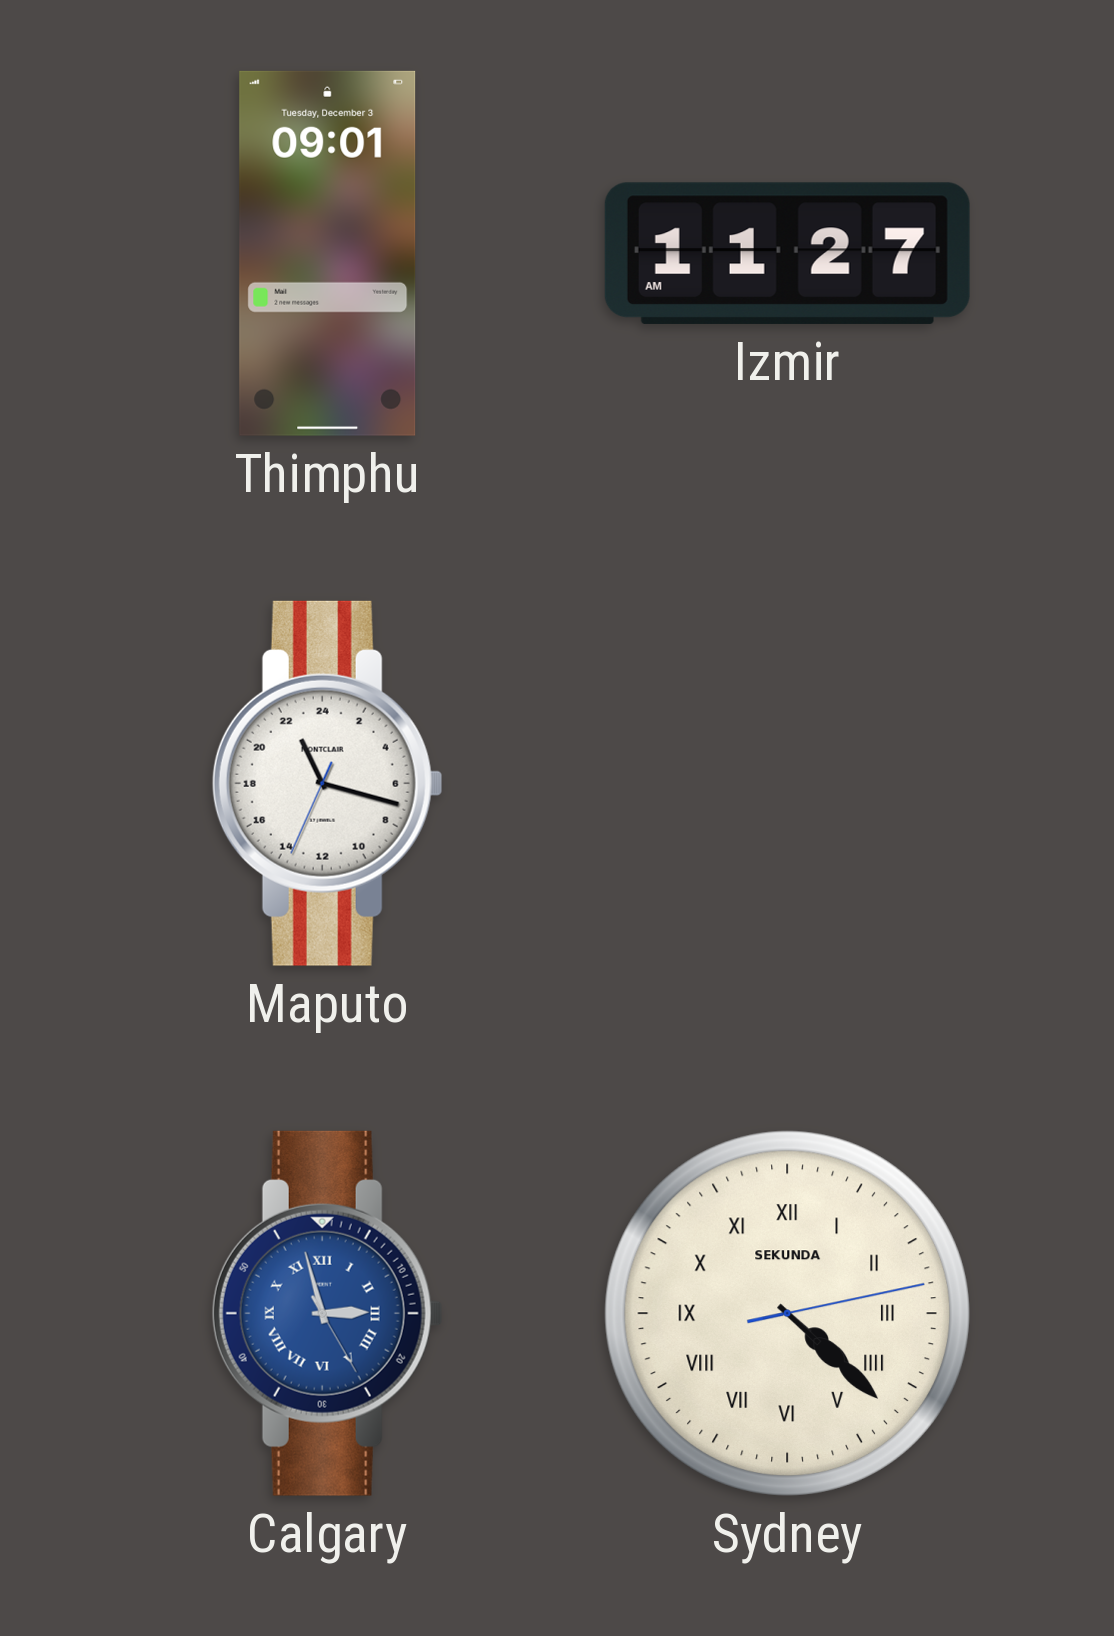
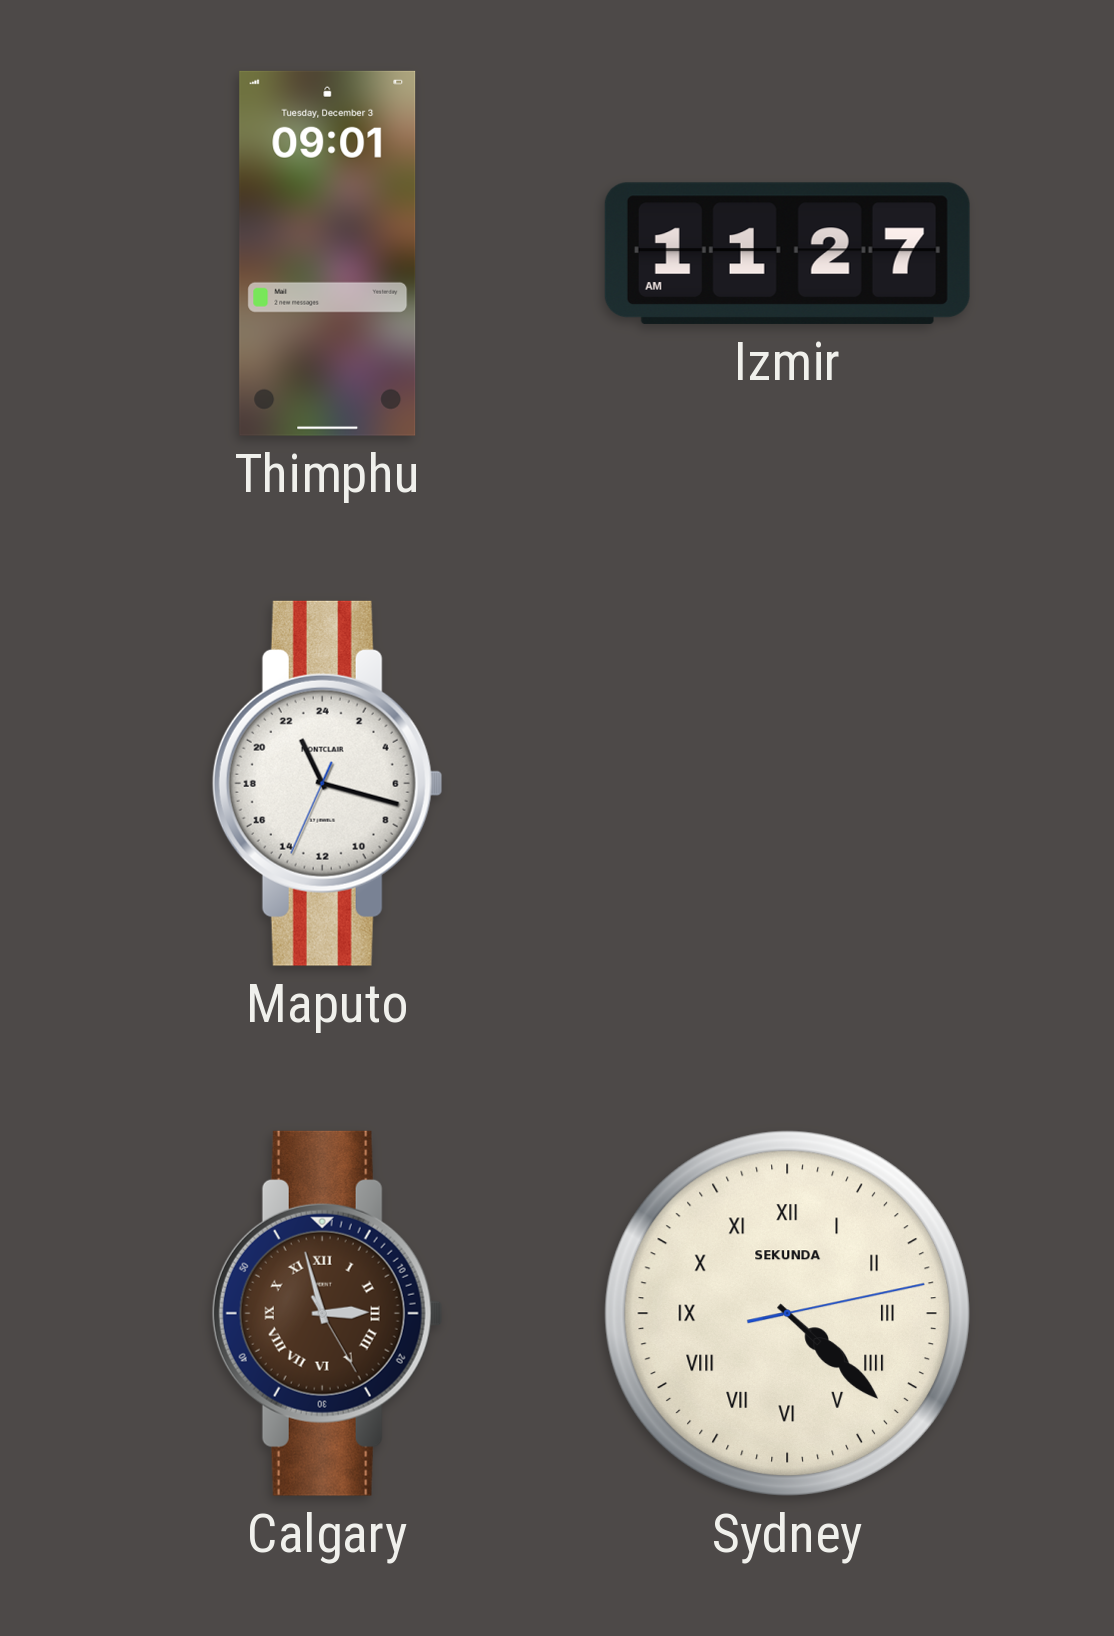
Calgary dial: blue -> brown (327, 1313)
